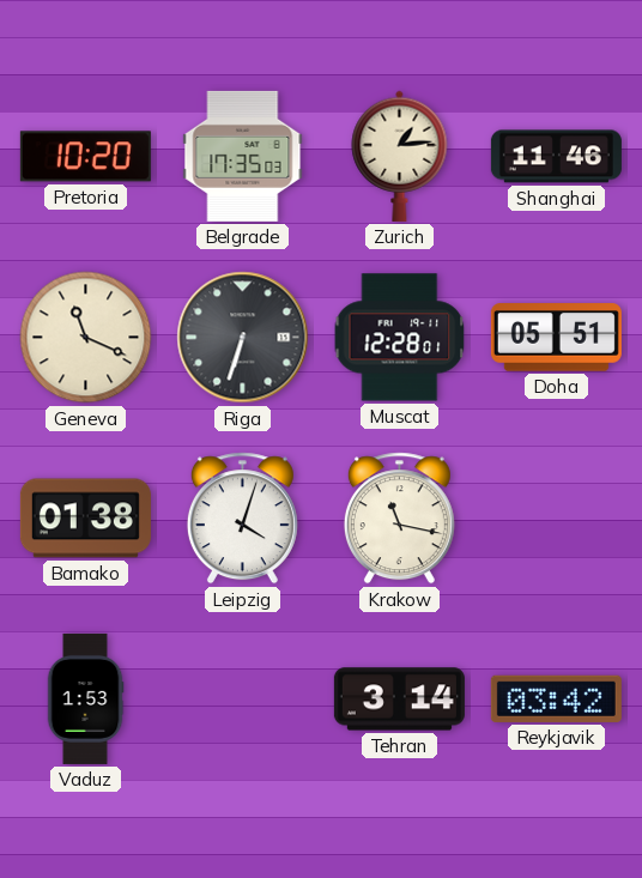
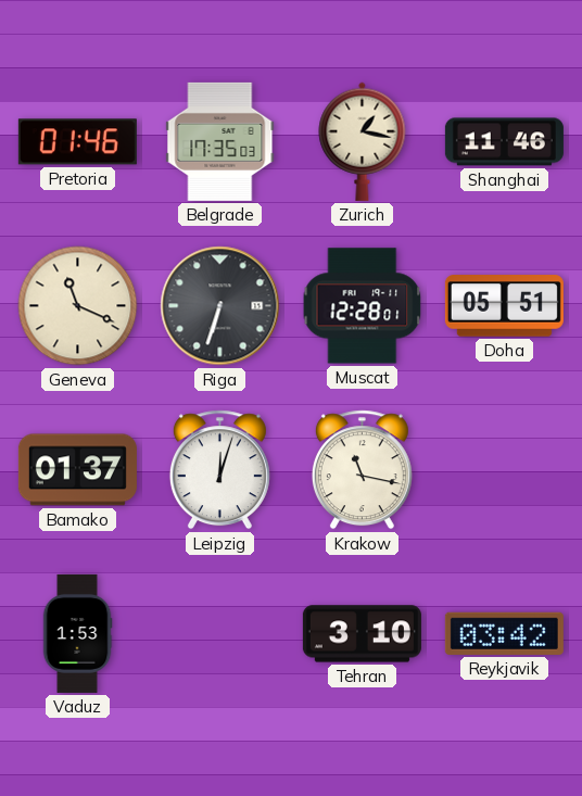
Pretoria: 10:20 -> 01:46 (77, 142)
Zurich: 1:14 -> 1:17 (363, 141)
Bamako: 01:38 -> 01:37 (77, 470)
Leipzig: 4:03 -> 12:03 (219, 470)
Tehran: 3:14 -> 3:10 (362, 634)
